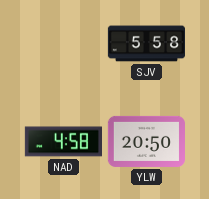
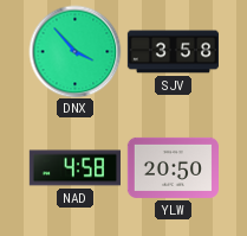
DNX: none -> 3:53 (74, 51)
SJV: 5:58 -> 3:58 (173, 52)
